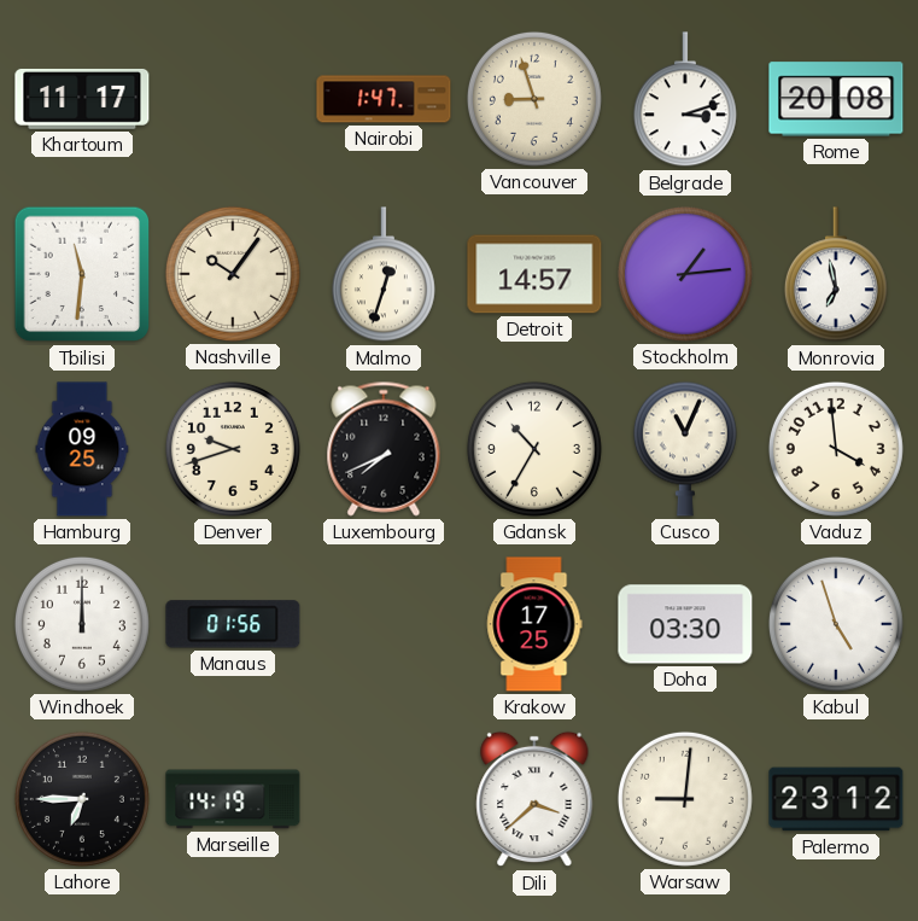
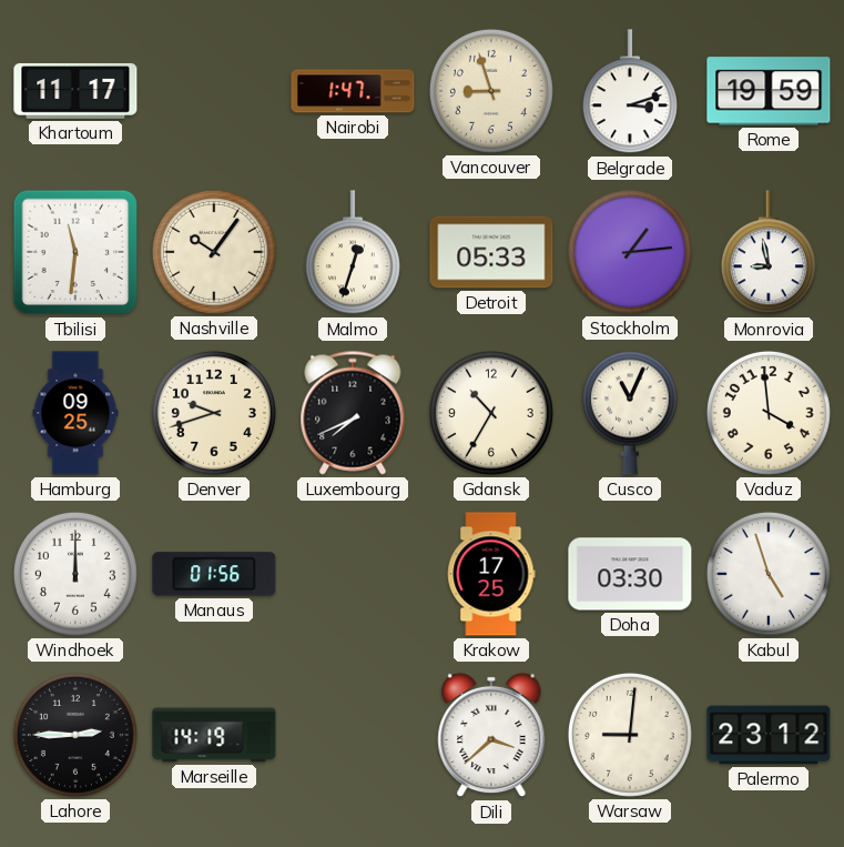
Rome: 20:08 -> 19:59 (769, 91)
Detroit: 14:57 -> 05:33 (491, 252)
Monrovia: 6:58 -> 8:58 (769, 253)
Lahore: 6:45 -> 2:45 (75, 735)
